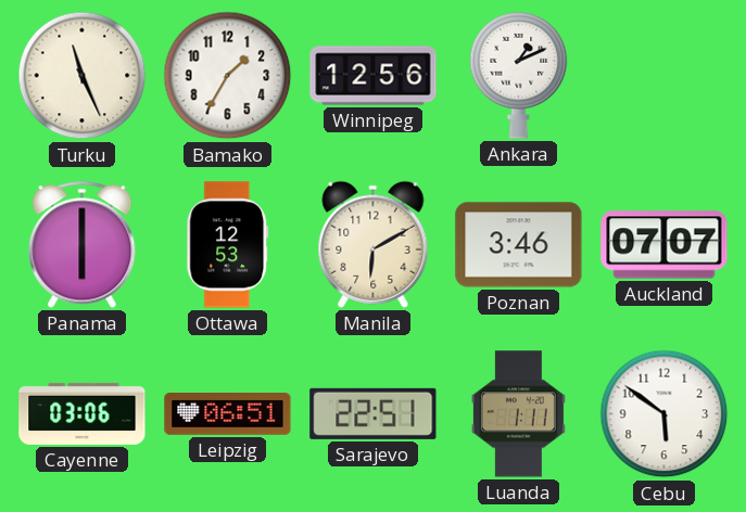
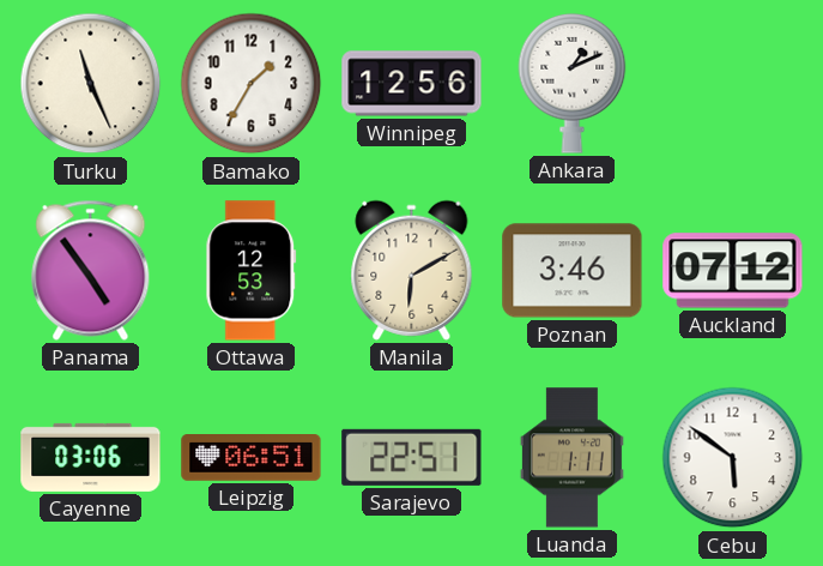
Panama: 6:00 -> 4:54 (91, 270)
Auckland: 07:07 -> 07:12 (733, 271)
